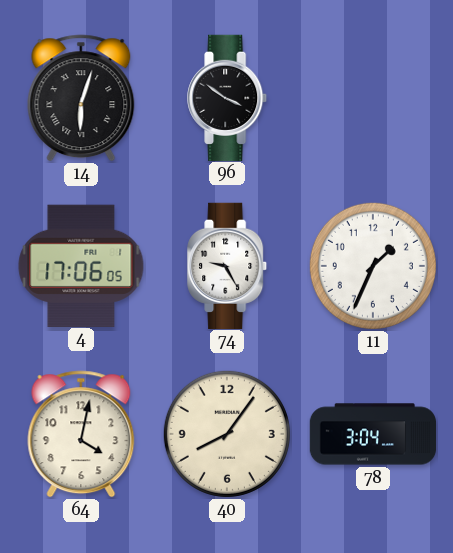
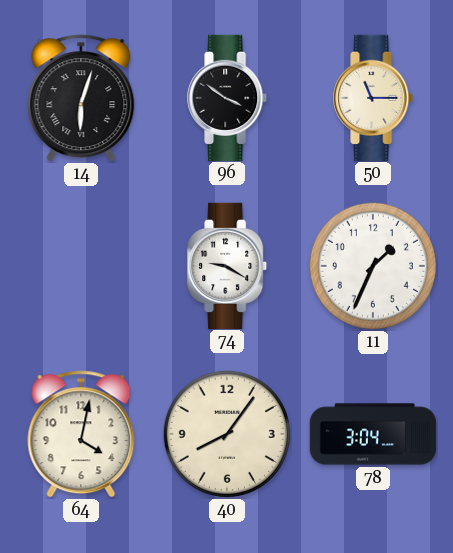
50: none -> 11:15 (374, 97)
4: 17:06 -> none (81, 265)
74: 9:25 -> 9:20 (228, 265)
